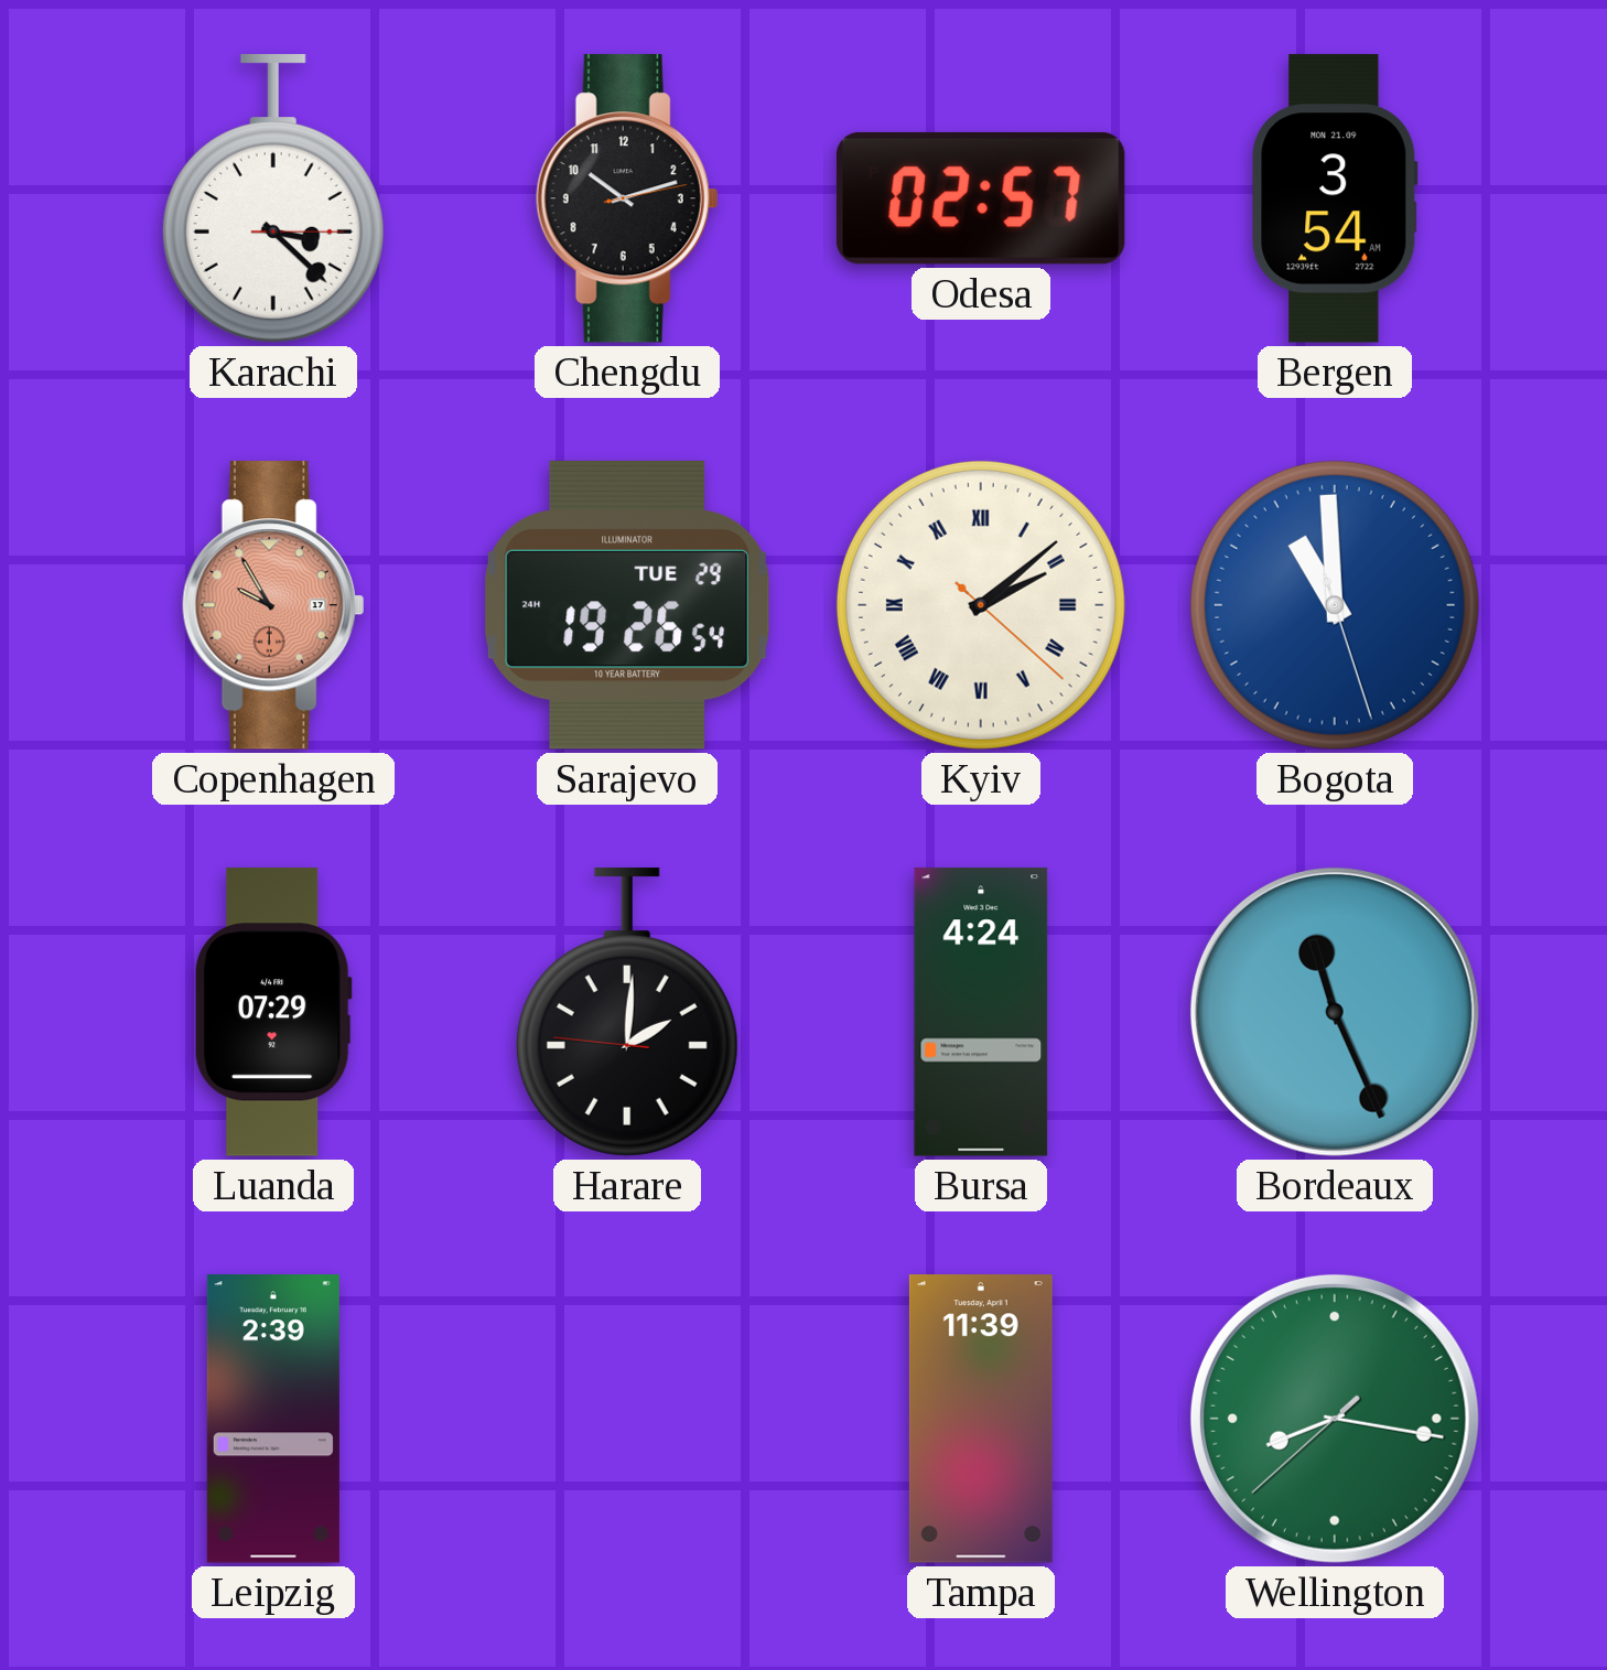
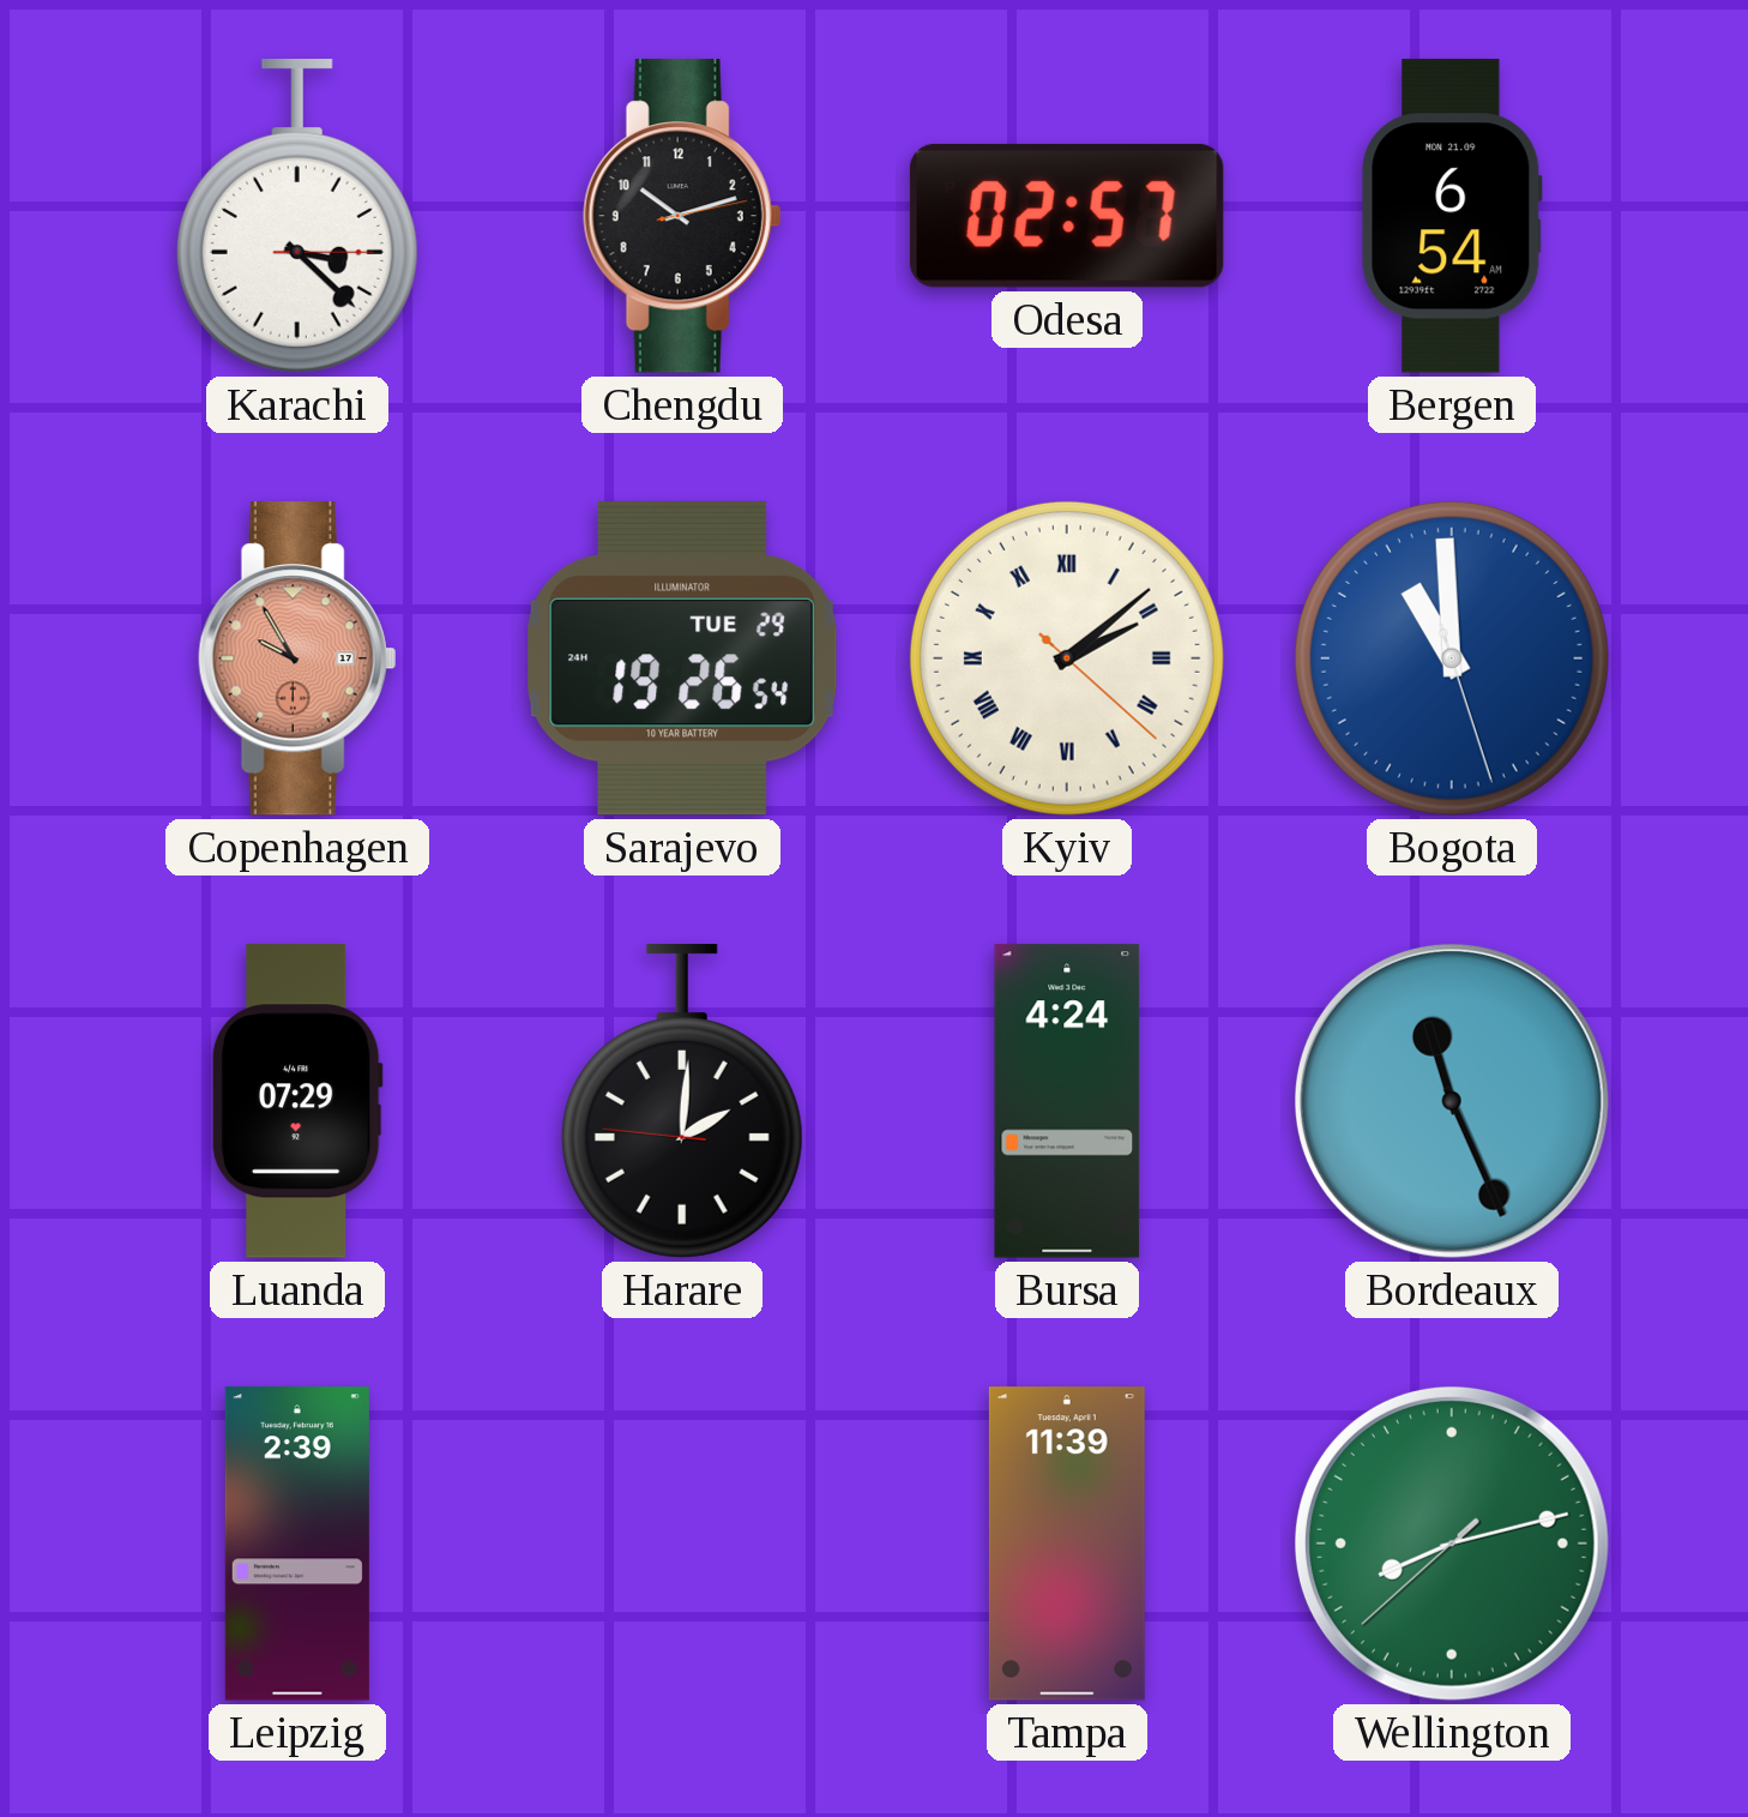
Bergen: 3:54 -> 6:54 (1452, 216)
Wellington: 8:16 -> 8:12 (1452, 1544)
